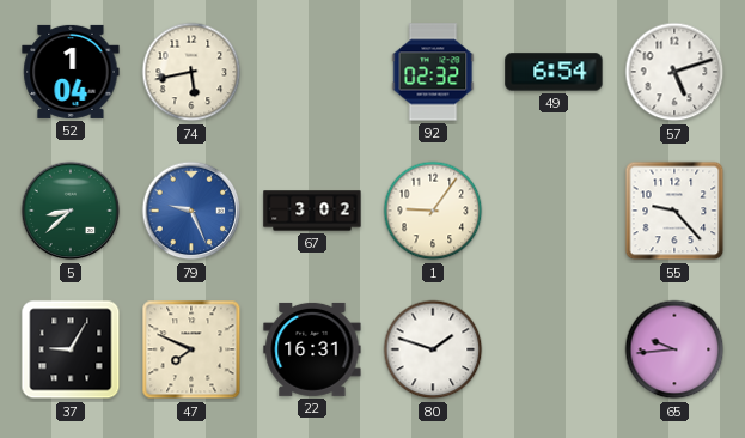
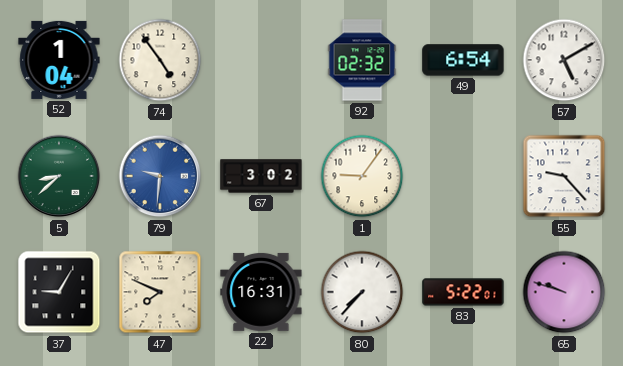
74: 5:43 -> 4:54 (160, 60)
57: 5:12 -> 5:10 (564, 60)
79: 9:26 -> 9:31 (160, 176)
80: 1:48 -> 7:37 (362, 292)
83: none -> 5:22 (463, 292)
65: 9:44 -> 9:48 (564, 292)
